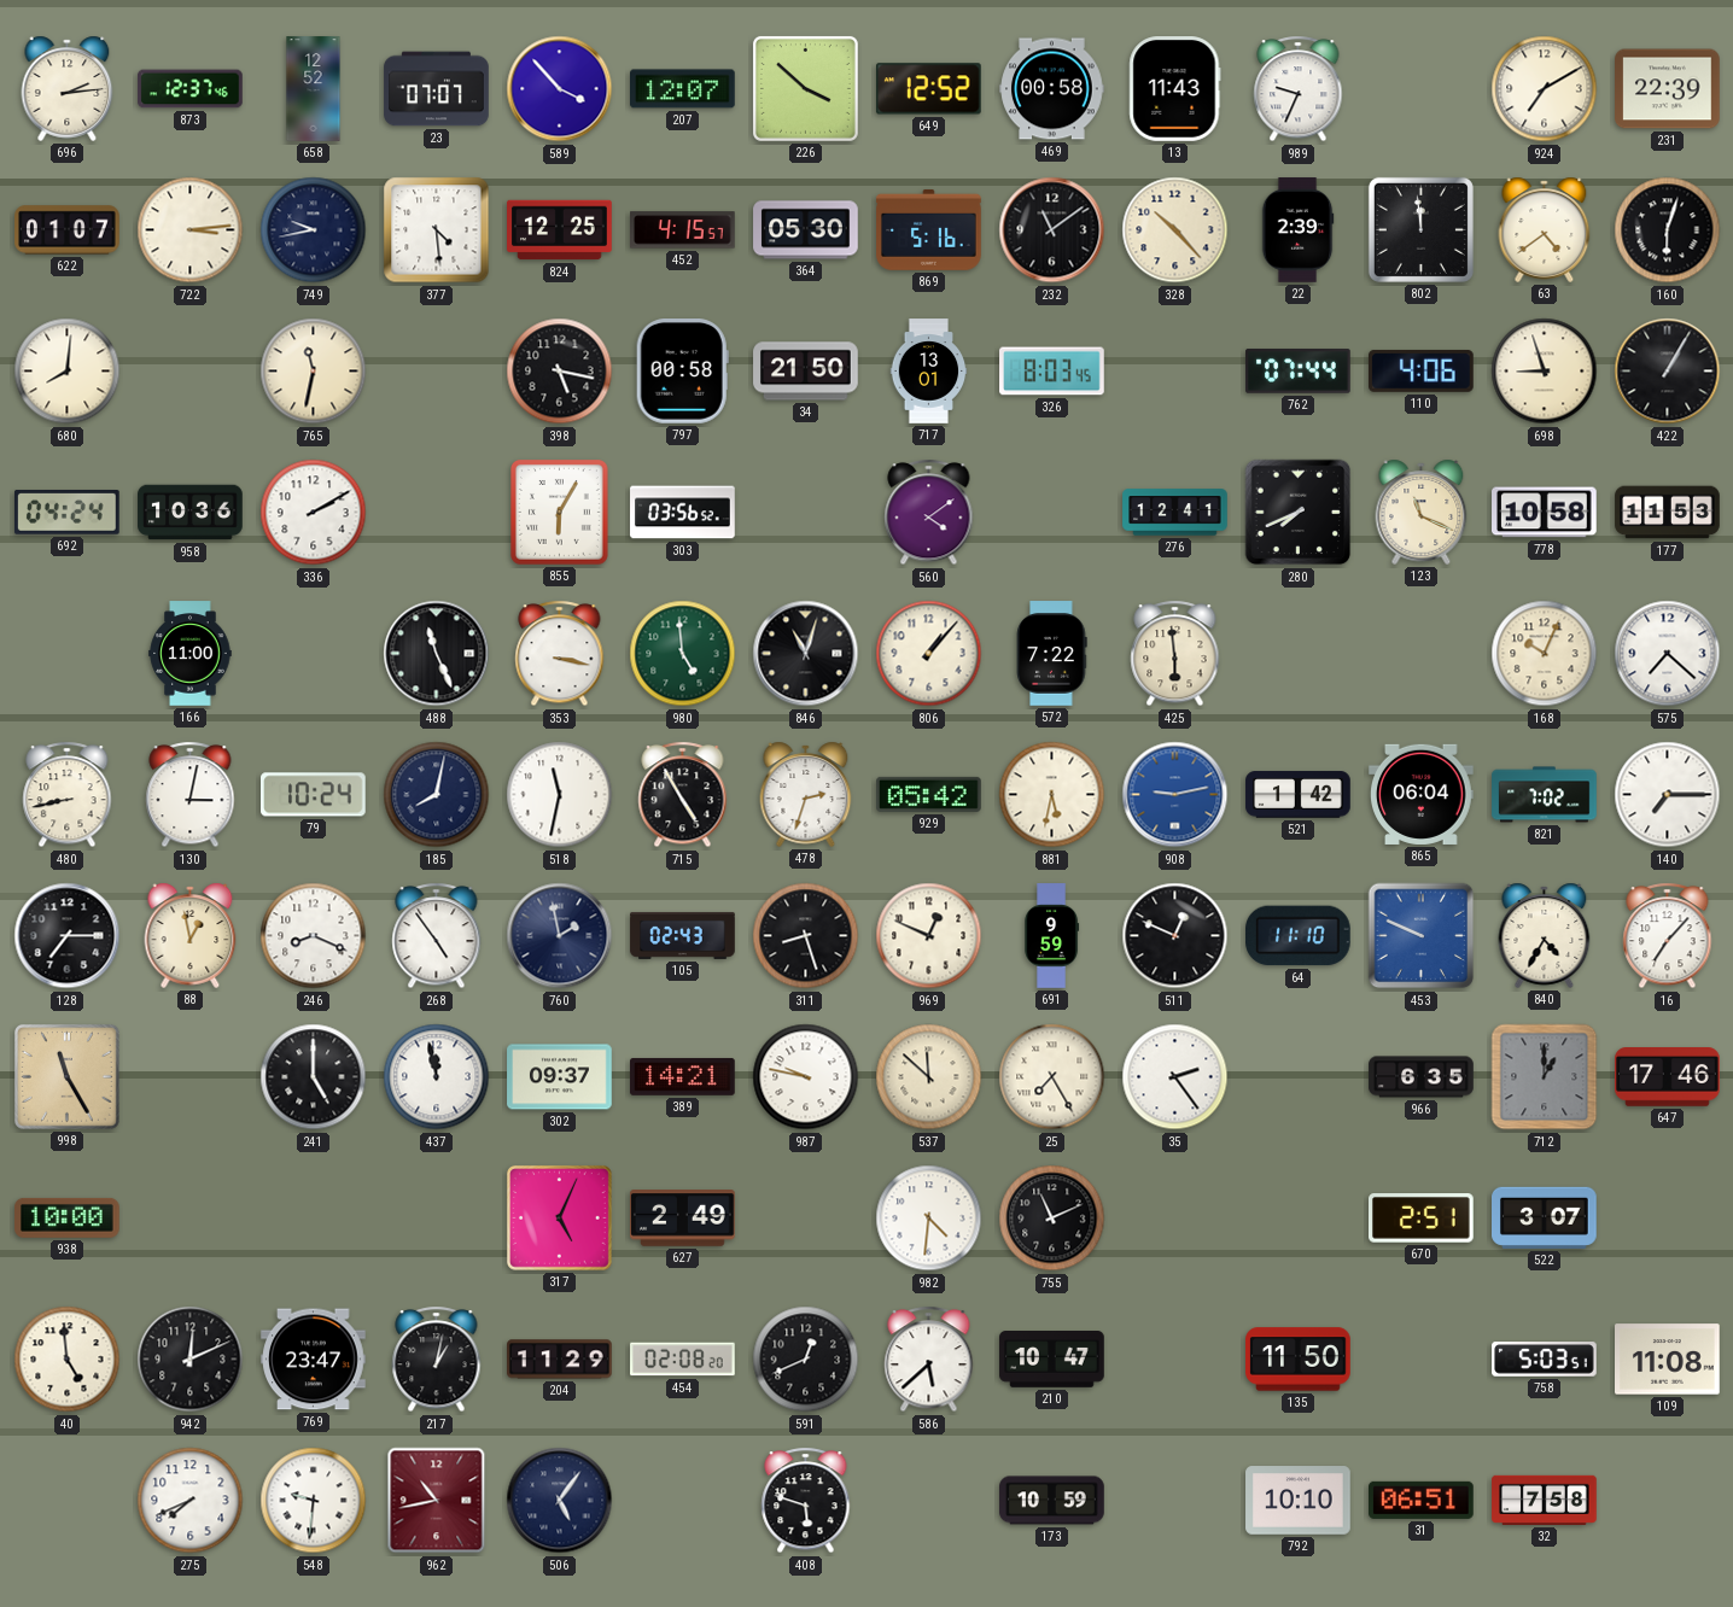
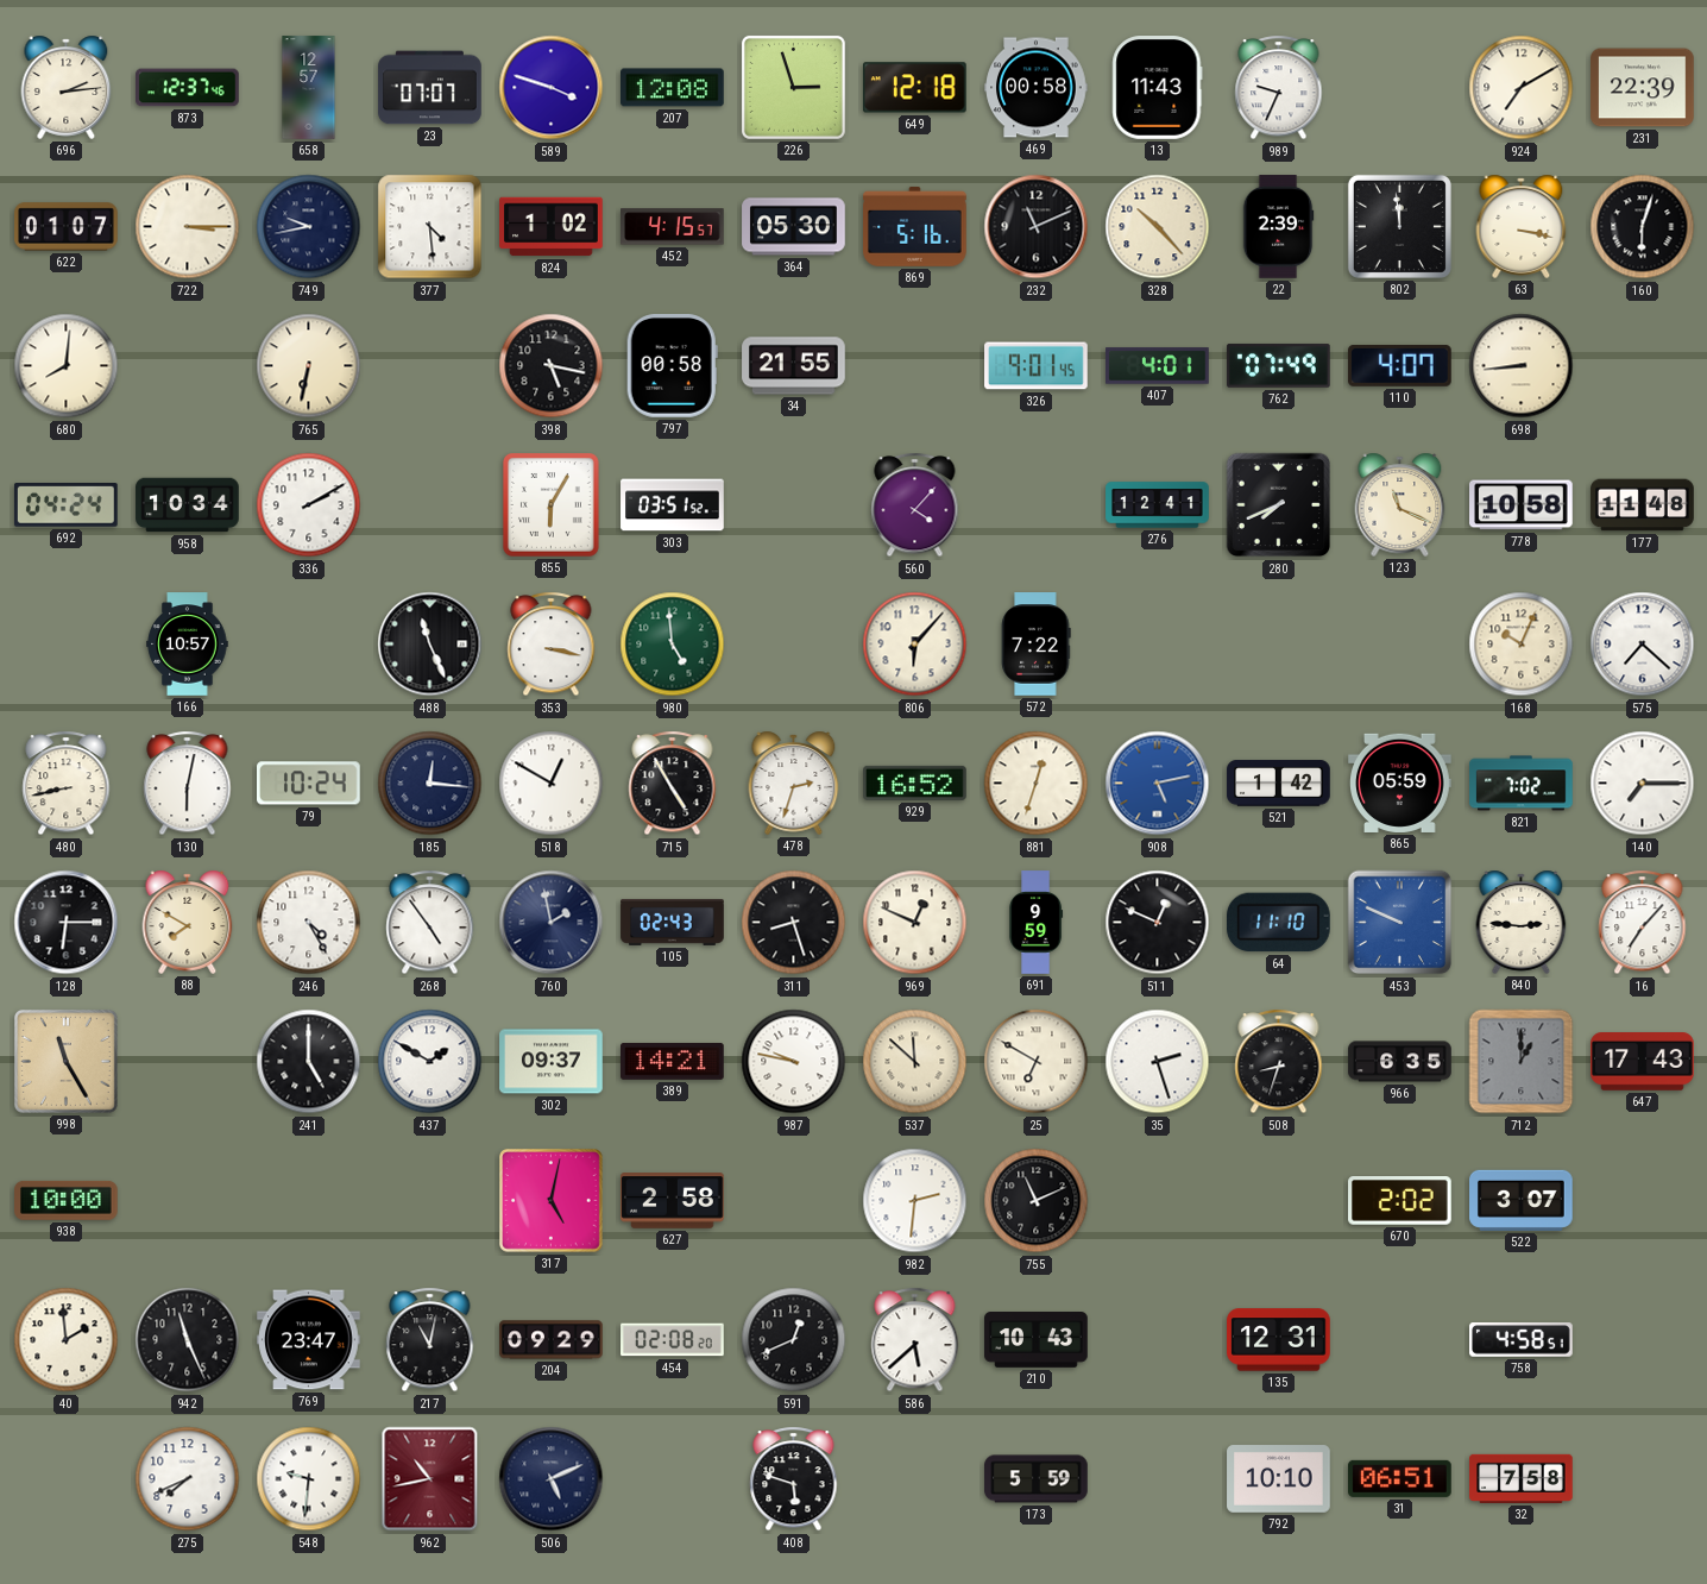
658: 12:52 -> 12:57 (309, 88)
589: 3:53 -> 3:48 (552, 88)
207: 12:07 -> 12:08 (673, 88)
226: 3:52 -> 2:57 (793, 87)
649: 12:52 -> 12:18 (914, 88)
722: 3:14 -> 3:15 (188, 227)
824: 12:25 -> 1:02 (552, 227)
232: 11:09 -> 11:11 (1037, 227)
63: 4:39 -> 3:17 (1522, 226)
765: 11:32 -> 6:32 (309, 366)
34: 21:50 -> 21:55 (794, 366)
717: 13:01 -> none (929, 372)
326: 8:03 -> 9:01 (1037, 366)
407: none -> 4:01 (1158, 366)
762: 07:44 -> 07:49 (1279, 366)
110: 4:06 -> 4:07 (1400, 365)
698: 8:57 -> 8:44 (1522, 366)
422: 1:05 -> none (1668, 372)
958: 10:36 -> 10:34 (188, 505)
303: 03:56 -> 03:51 (673, 505)
560: 4:09 -> 4:07 (915, 505)
177: 11:53 -> 11:48 (1643, 505)
166: 11:00 -> 10:57 (188, 645)
846: 11:03 -> none (806, 654)
806: 1:07 -> 6:07 (915, 645)
425: 5:59 -> none (1175, 654)
130: 3:02 -> 6:02 (188, 784)
185: 8:02 -> 12:16 (430, 784)
518: 11:32 -> 12:50 (552, 784)
929: 05:42 -> 16:52 (915, 782)
881: 5:32 -> 12:33 (1037, 784)
908: 9:13 -> 5:13 (1158, 784)
865: 06:04 -> 05:59 (1400, 782)
128: 7:15 -> 6:15 (67, 923)
88: 12:58 -> 7:50 (188, 922)
246: 8:19 -> 4:25 (309, 923)
840: 4:35 -> 2:46 (1522, 922)
437: 11:58 -> 1:50 (430, 1062)
25: 7:25 -> 6:50 (1037, 1062)
35: 2:24 -> 2:27 (1158, 1062)
508: none -> 8:33 (1279, 1062)
647: 17:46 -> 17:43 (1643, 1062)
317: 5:04 -> 5:02 (550, 1200)
627: 2:49 -> 2:58 (673, 1201)
982: 4:31 -> 2:31 (915, 1201)
670: 2:51 -> 2:02 (1400, 1201)
40: 4:59 -> 1:59 (67, 1340)
942: 12:11 -> 11:26 (188, 1340)
217: 1:02 -> 11:02 (430, 1340)
204: 11:29 -> 09:29 (552, 1340)
210: 10:47 -> 10:43 (1037, 1340)
135: 11:50 -> 12:31 (1279, 1340)
758: 5:03 -> 4:58 (1522, 1340)
109: 11:08 -> none (1668, 1360)
506: 5:06 -> 5:11 (552, 1479)
173: 10:59 -> 5:59 (1037, 1479)
